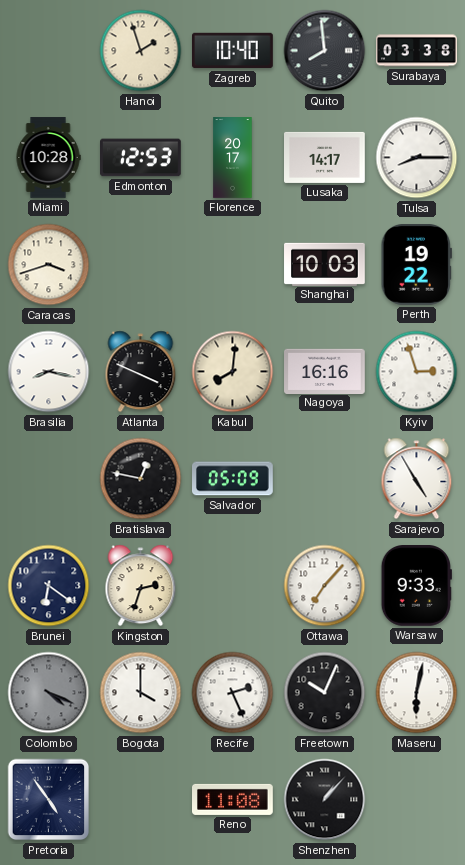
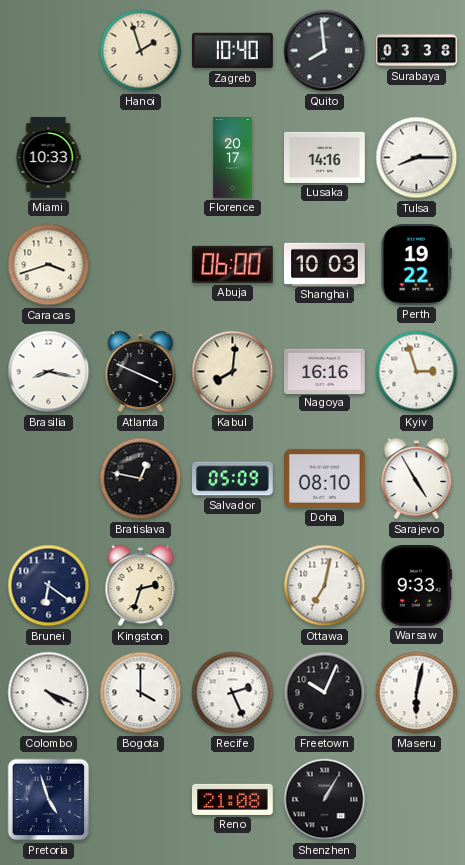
Miami: 10:28 -> 10:33 (48, 158)
Edmonton: 12:53 -> none (141, 158)
Lusaka: 14:17 -> 14:16 (325, 157)
Abuja: none -> 06:00 (233, 264)
Doha: none -> 08:10 (325, 478)
Ottawa: 7:07 -> 7:02 (325, 586)
Colombo dial: grey -> white (49, 693)
Pretoria: 4:54 -> 4:57 (49, 800)
Reno: 11:08 -> 21:08 (233, 799)
Shenzhen: 1:07 -> 1:05 (325, 800)
